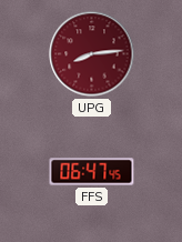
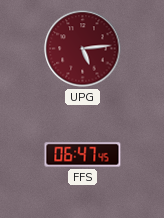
UPG: 8:14 -> 5:14 (83, 49)
